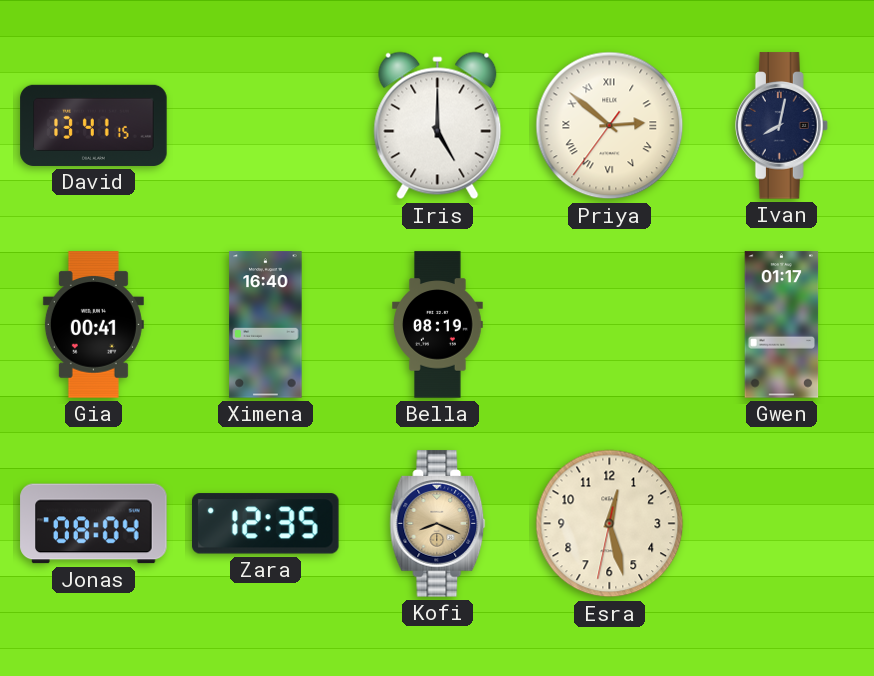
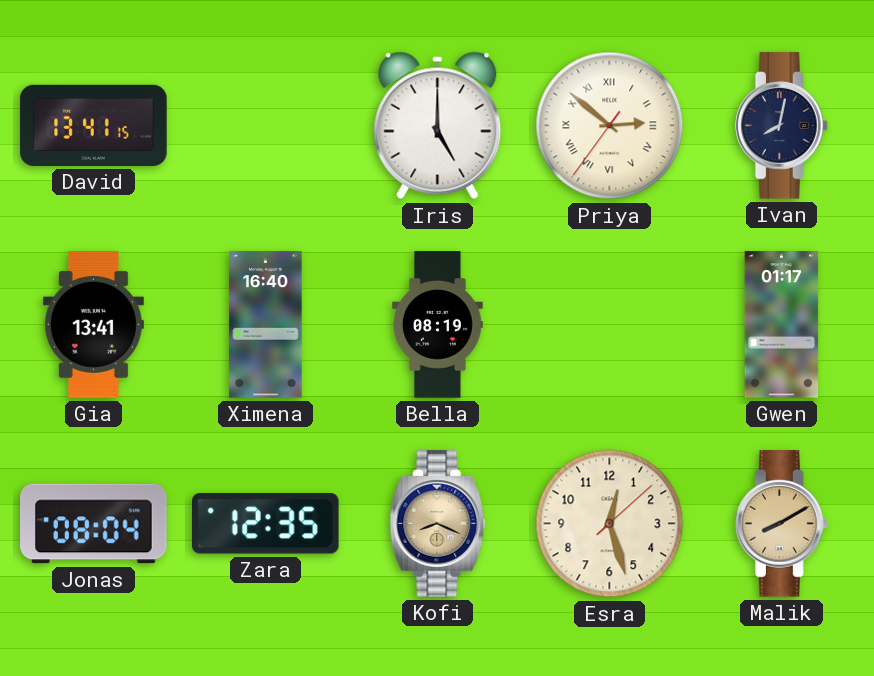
Gia: 00:41 -> 13:41 (93, 325)
Esra: 12:27:32 -> 12:27:08 (610, 524)
Malik: none -> 8:10 (782, 524)
